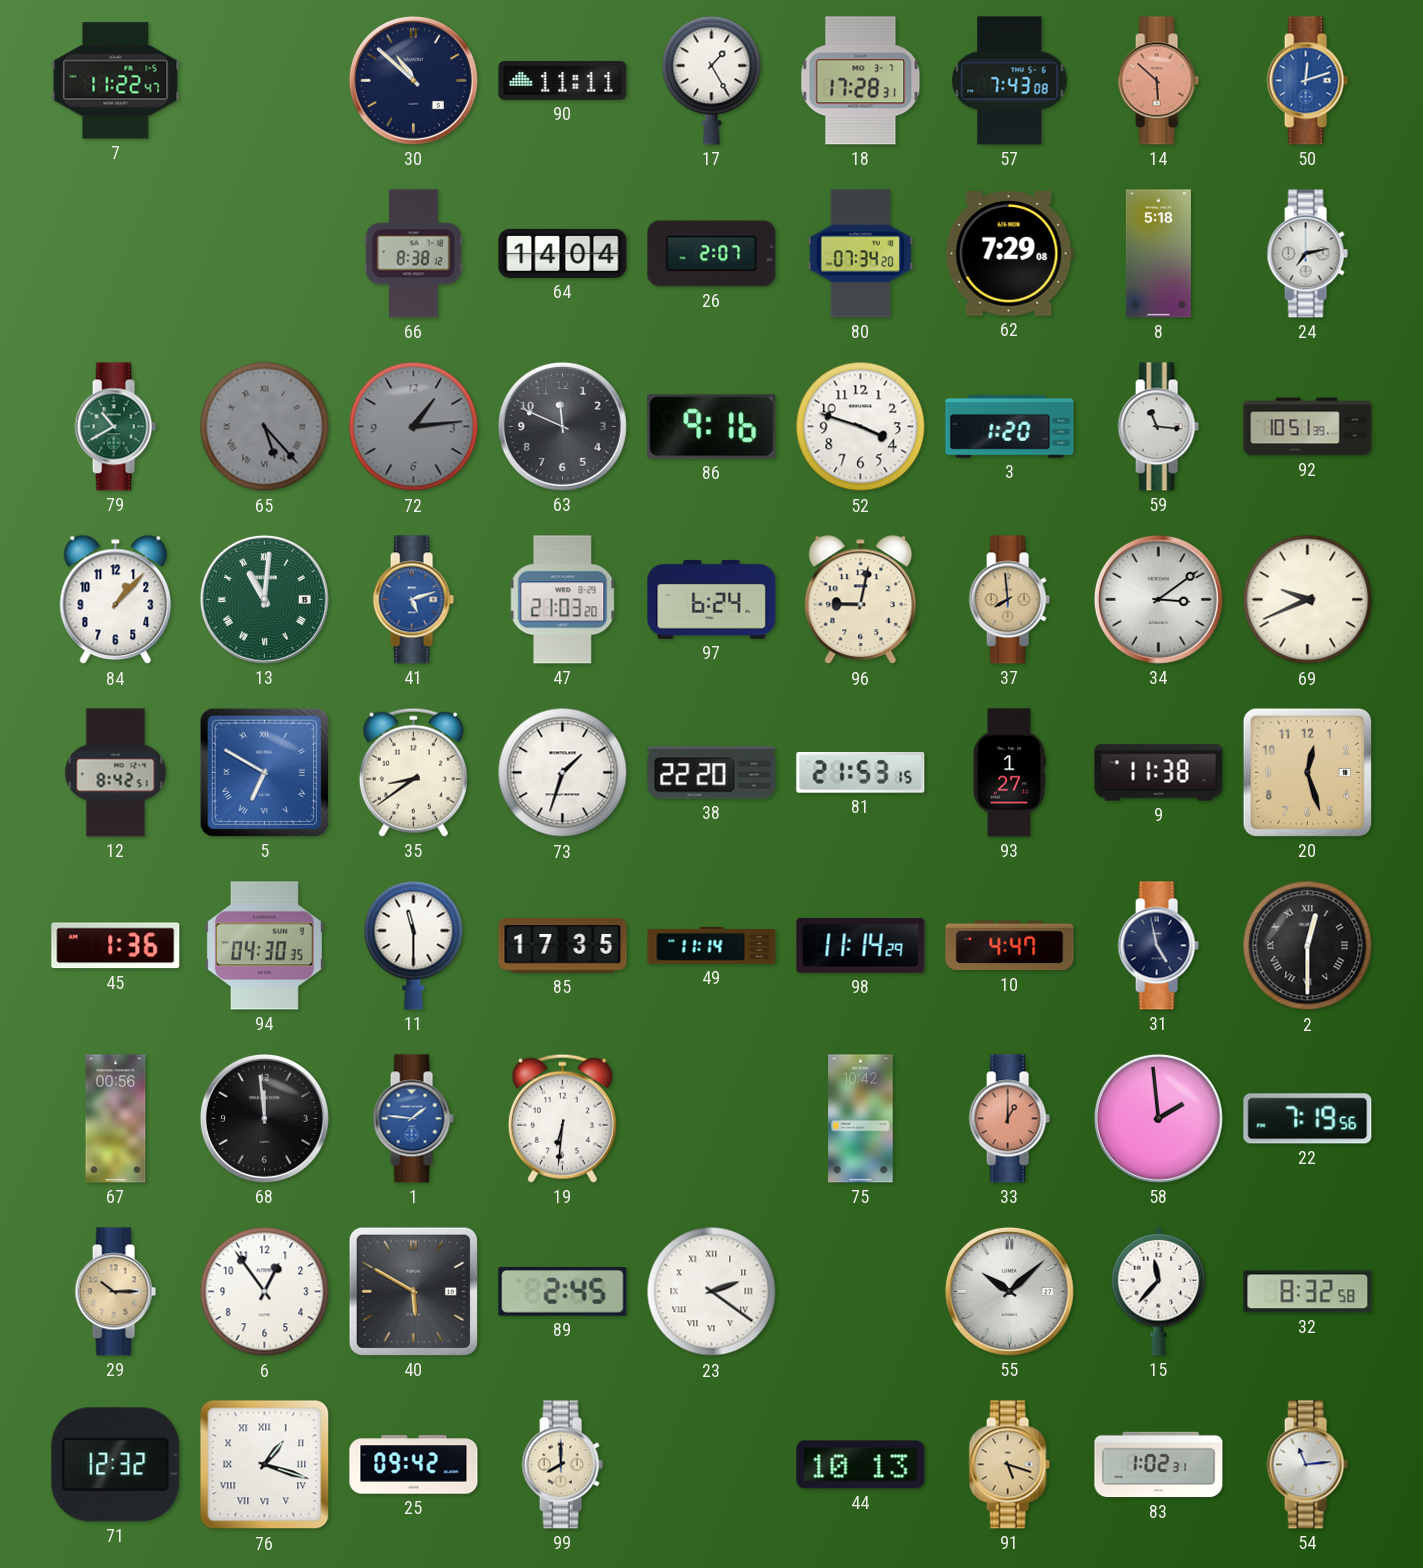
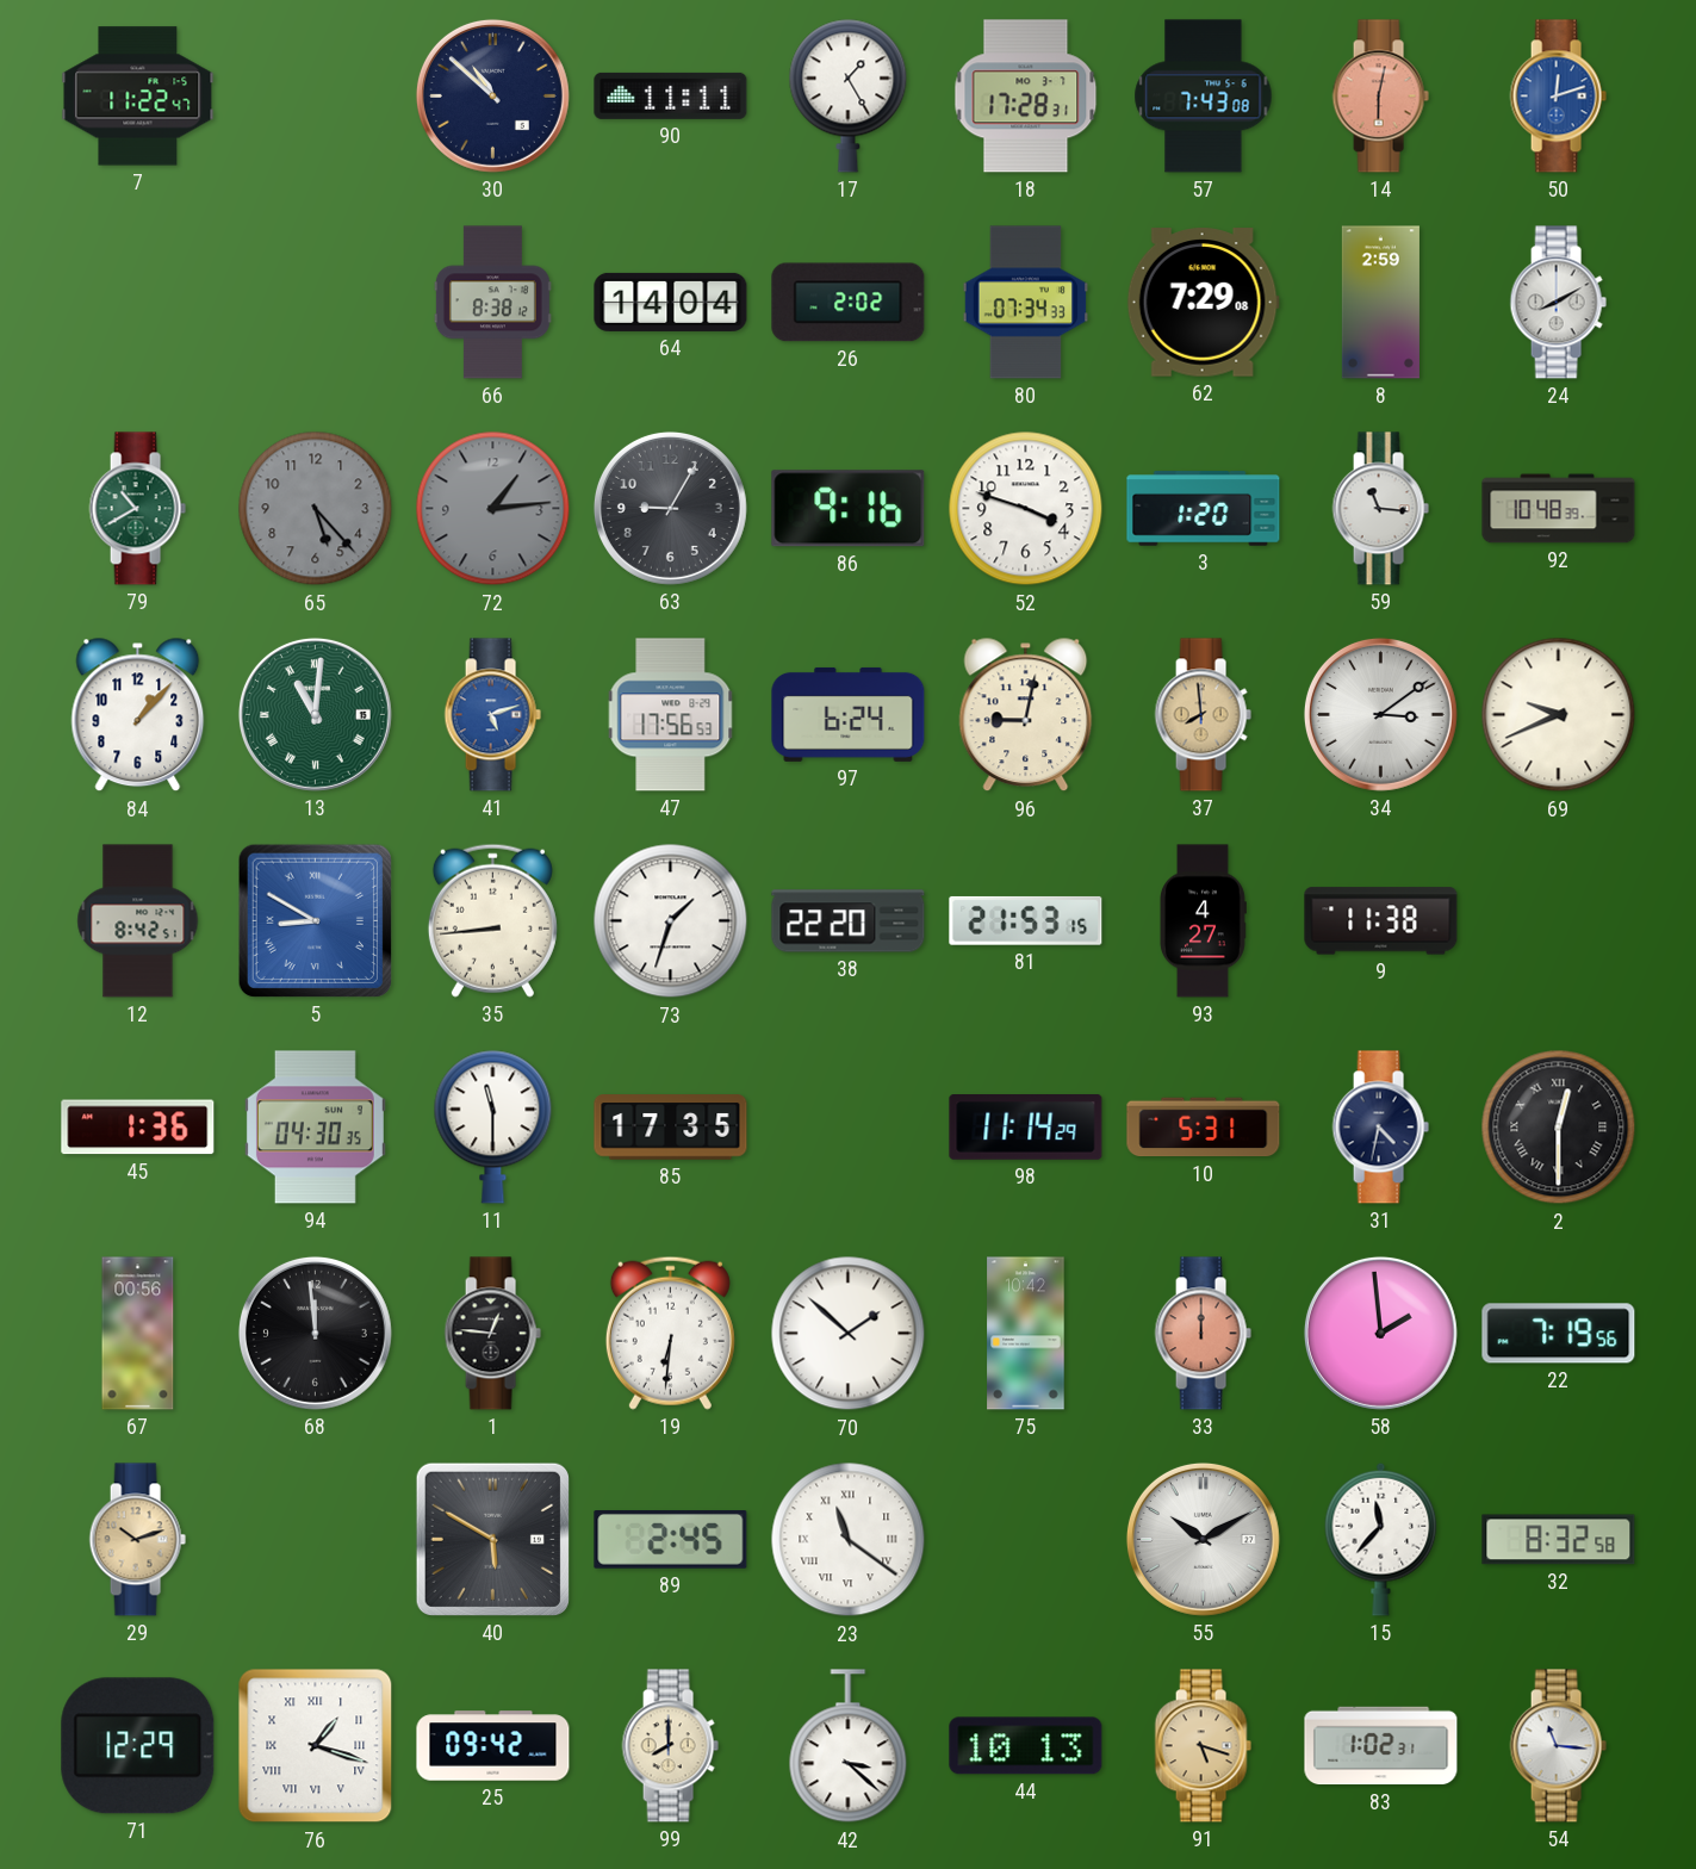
14: 5:52 -> 6:02 (1380, 97)
26: 2:07 -> 2:02 (849, 303)
80: 07:34:20 -> 07:34:33 (1025, 303)
8: 5:18 -> 2:59 (1380, 303)
24: 7:13 -> 8:10 (1558, 303)
65 numerals: Roman -> Arabic (316, 509)
63: 11:49 -> 9:05 (670, 508)
92: 10:51 -> 10:48 (1559, 509)
47: 21:03 -> 17:56 (671, 715)
5: 6:50 -> 8:50 (315, 920)
35: 8:39 -> 8:44 (492, 920)
93: 1:27 -> 4:27 (1203, 921)
20: 12:27 -> none (1307, 772)
49: 11:14 -> none (712, 945)
10: 4:47 -> 5:31 (1204, 1128)
31: 4:58 -> 4:32 (1380, 1128)
1: 1:46 -> 12:46 (492, 1334)
1 dial: blue -> black (492, 1334)
70: none -> 1:52 (849, 1334)
33: 1:00 -> 12:00 (1203, 1334)
29: 10:15 -> 10:12 (137, 1540)
6: 12:54 -> none (265, 1292)
23: 2:21 -> 11:21 (849, 1540)
55: 10:08 -> 10:10 (1203, 1539)
71: 12:32 -> 12:29 (138, 1746)
42: none -> 3:22 (849, 1746)
54: 11:14 -> 11:16 (1558, 1746)
